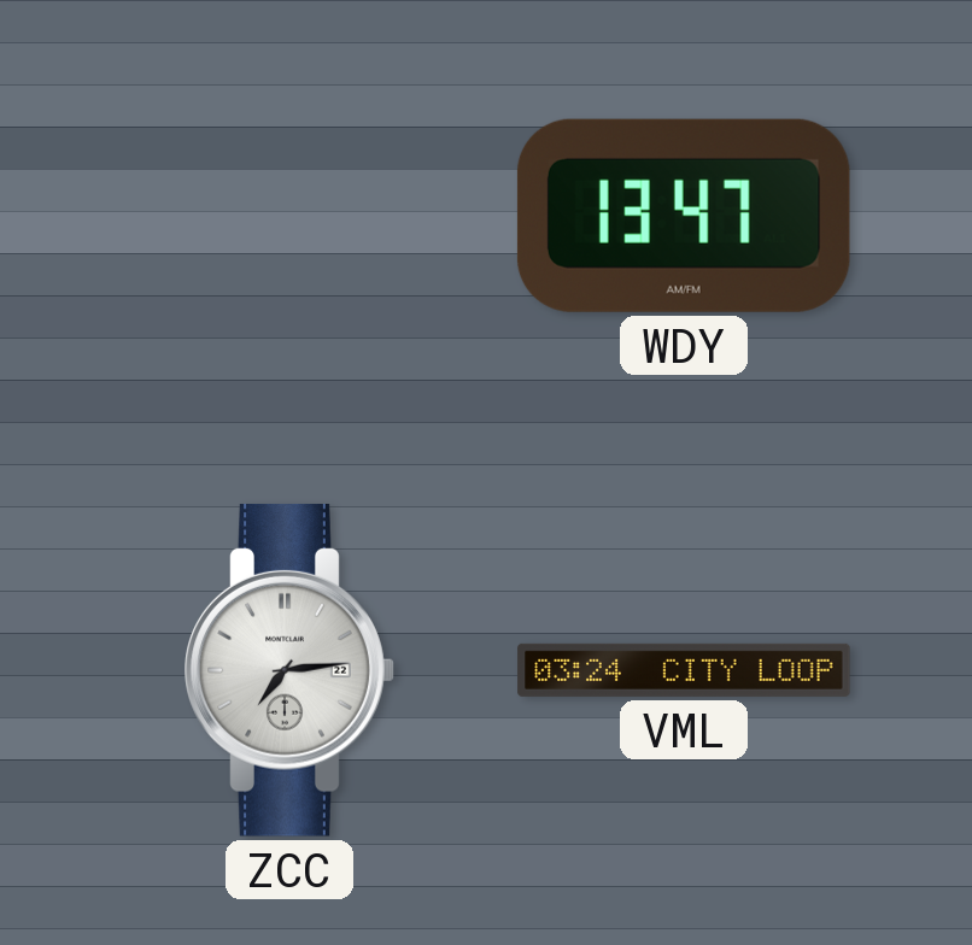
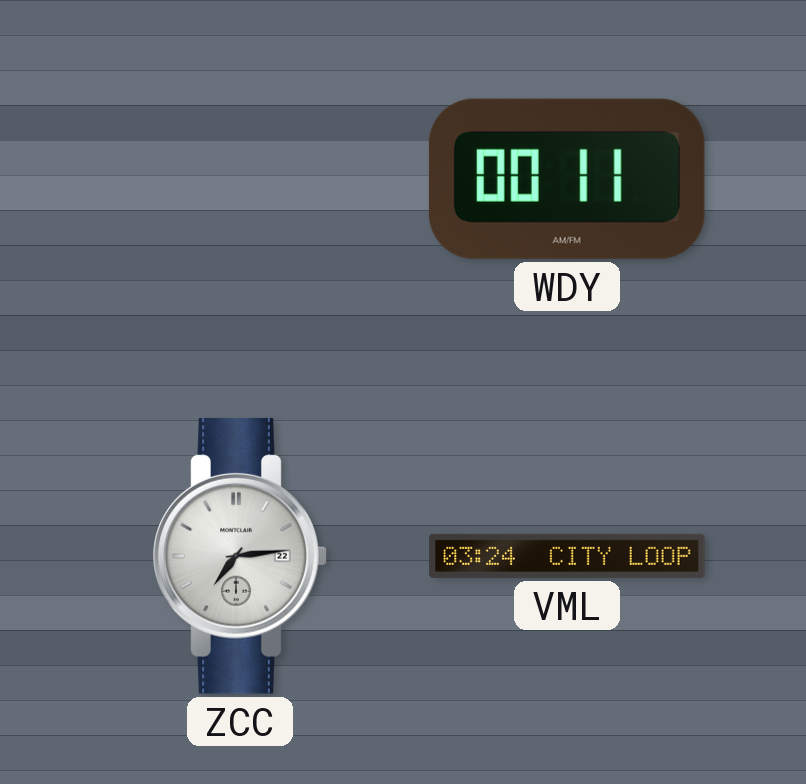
WDY: 13:47 -> 00:11 (567, 179)
